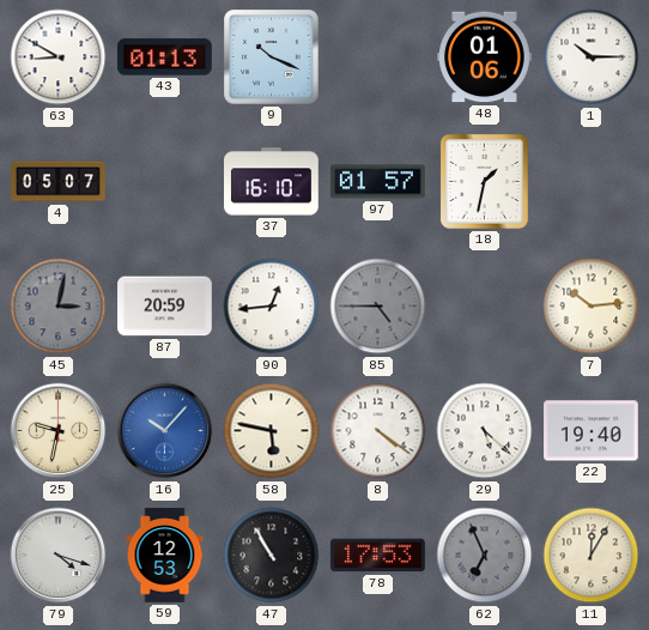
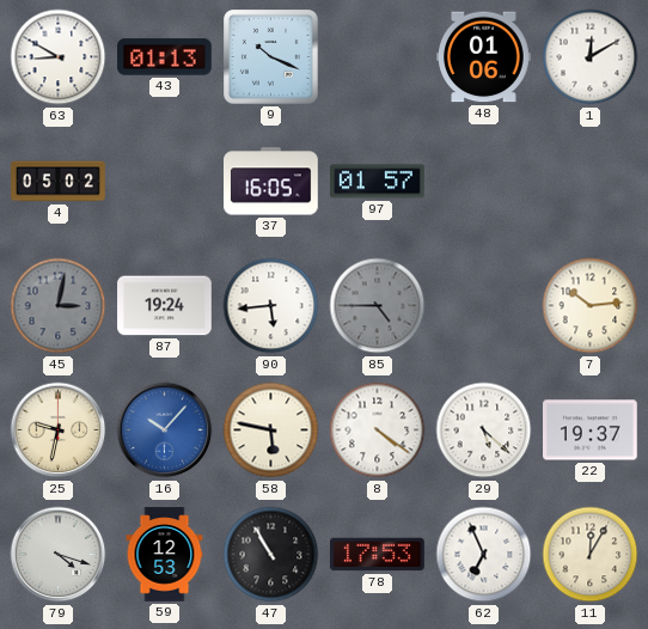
1: 10:15 -> 12:10 (591, 57)
4: 05:07 -> 05:02 (59, 182)
37: 16:10 -> 16:05 (271, 182)
18: 1:32 -> none (484, 181)
87: 20:59 -> 19:24 (165, 306)
90: 12:44 -> 5:44 (271, 306)
22: 19:40 -> 19:37 (591, 430)
62 dial: grey -> white (484, 555)
